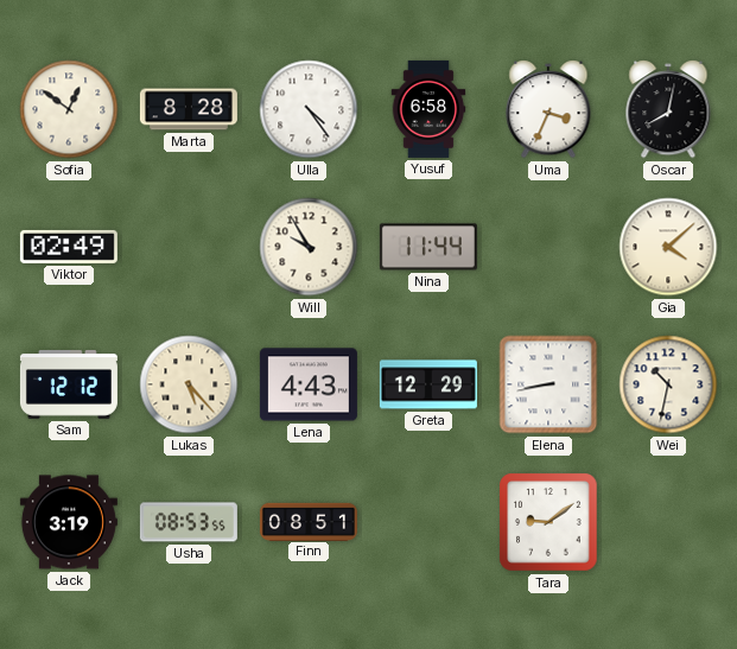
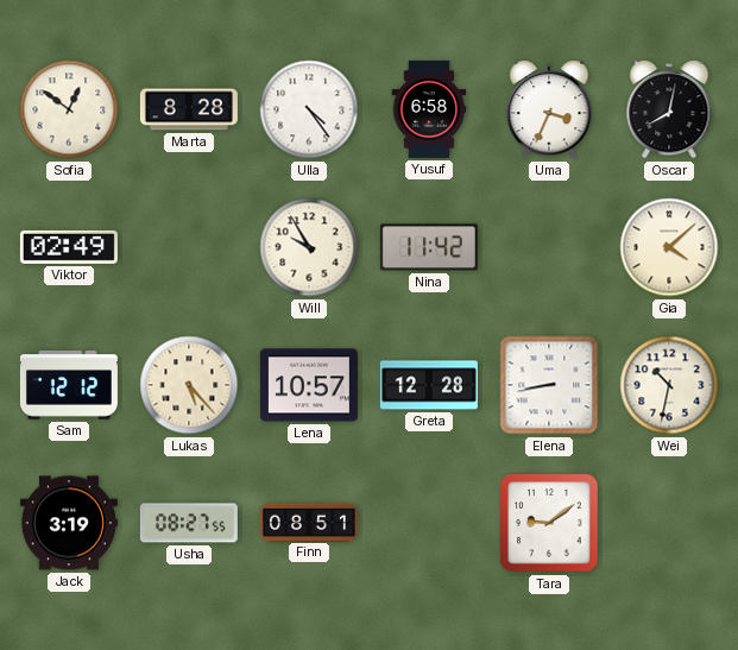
Nina: 11:44 -> 11:42 (429, 247)
Lena: 4:43 -> 10:57 (309, 385)
Greta: 12:29 -> 12:28 (429, 385)
Usha: 08:53 -> 08:27 (189, 523)
